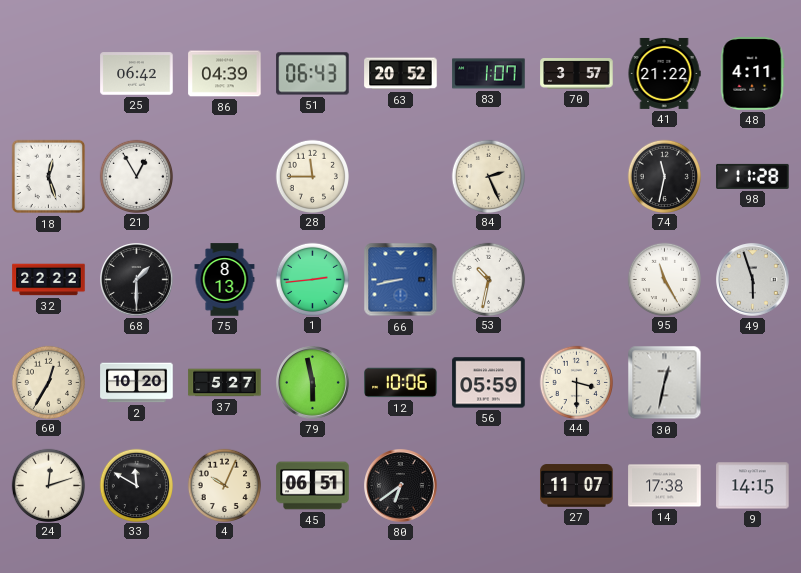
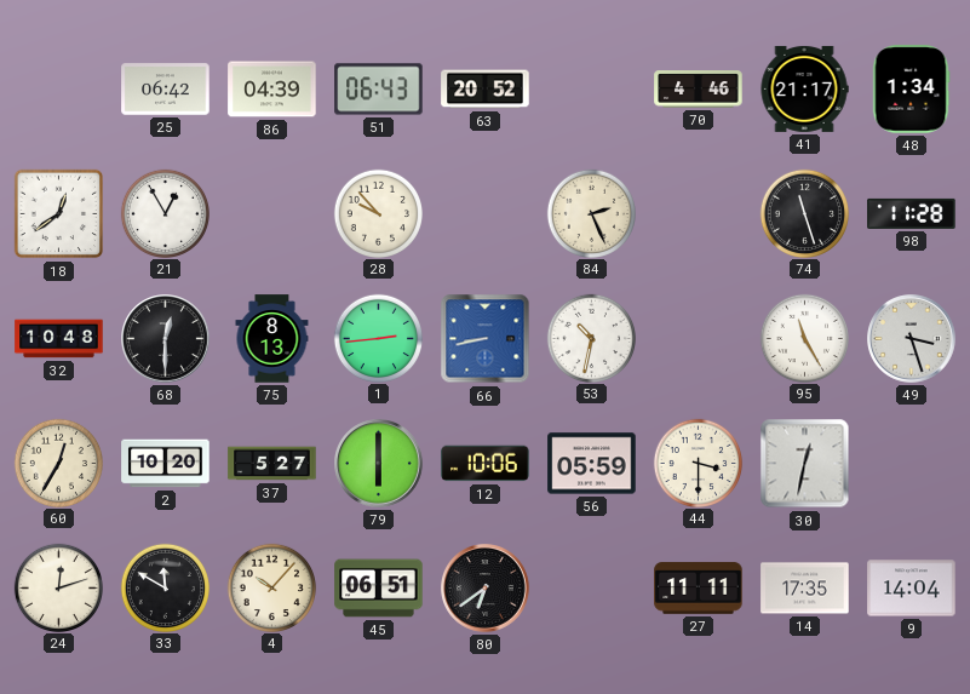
83: 1:07 -> none (489, 74)
70: 3:57 -> 4:46 (699, 90)
41: 21:22 -> 21:17 (804, 88)
48: 4:11 -> 1:34 (911, 90)
18: 12:27 -> 12:39 (59, 214)
28: 11:45 -> 9:53 (378, 213)
74: 11:32 -> 11:27 (804, 213)
32: 22:22 -> 10:48 (59, 339)
68: 1:30 -> 12:30 (166, 339)
49: 5:57 -> 3:27 (912, 339)
79: 5:58 -> 6:00 (379, 464)
4: 10:04 -> 10:07 (271, 587)
27: 11:07 -> 11:11 (699, 589)
14: 17:38 -> 17:35 (805, 589)
9: 14:15 -> 14:04 (912, 589)
